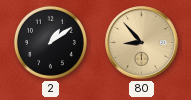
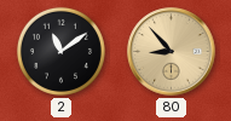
2: 1:09 -> 11:09 (60, 51)
